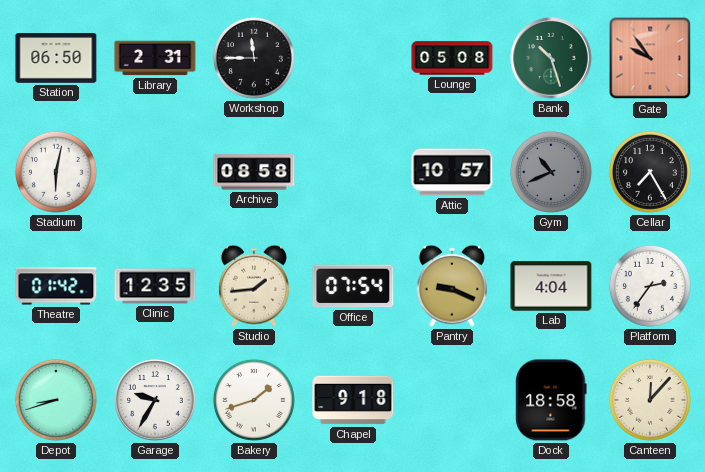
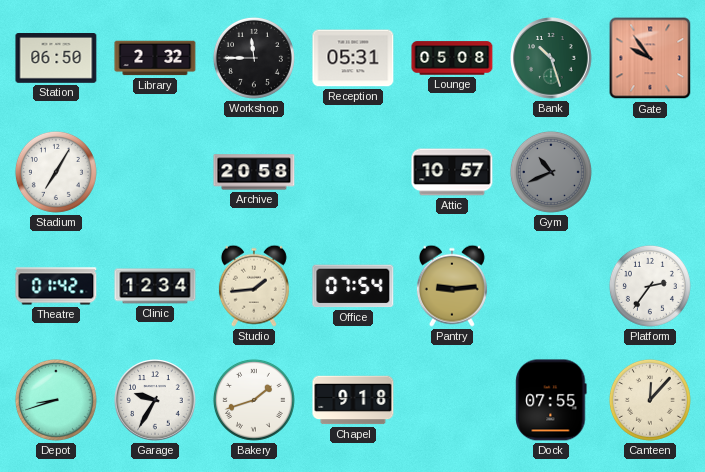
Library: 2:31 -> 2:32 (155, 58)
Reception: none -> 05:31 (353, 58)
Stadium: 6:02 -> 7:05 (56, 172)
Archive: 08:58 -> 20:58 (254, 172)
Cellar: 7:25 -> none (650, 172)
Clinic: 12:35 -> 12:34 (155, 286)
Pantry: 9:19 -> 9:14 (452, 286)
Lab: 4:04 -> none (551, 286)
Dock: 18:58 -> 07:55 (551, 400)
